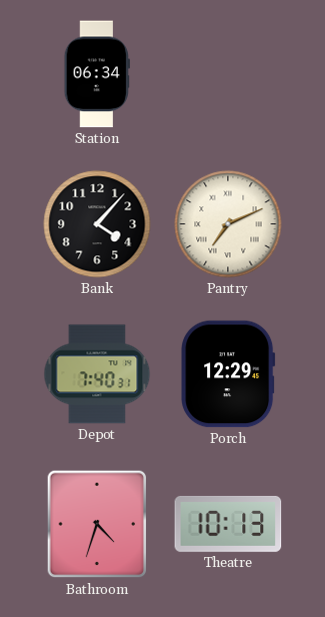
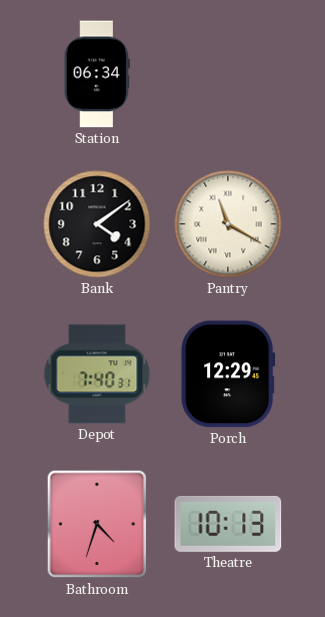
Bank: 4:07 -> 4:09 (97, 224)
Pantry: 7:11 -> 11:20 (228, 224)
